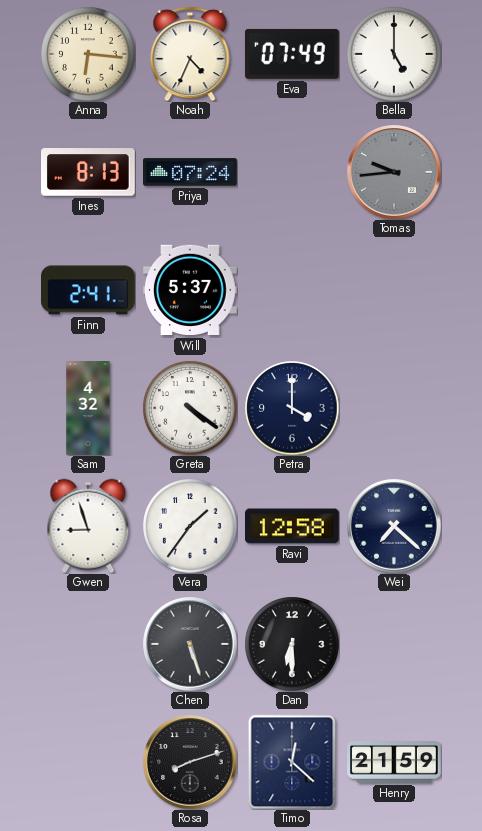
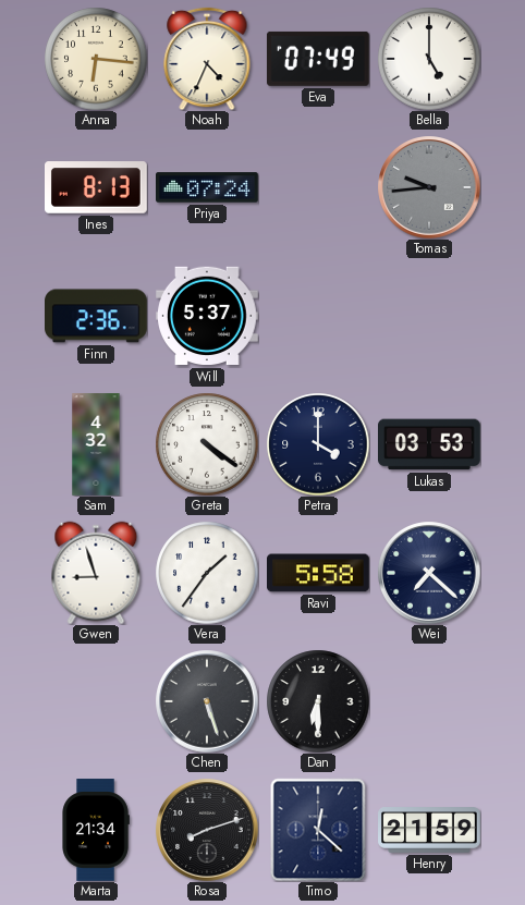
Finn: 2:41 -> 2:36 (97, 316)
Lukas: none -> 03:53 (430, 444)
Ravi: 12:58 -> 5:58 (319, 573)
Marta: none -> 21:34 (96, 830)
